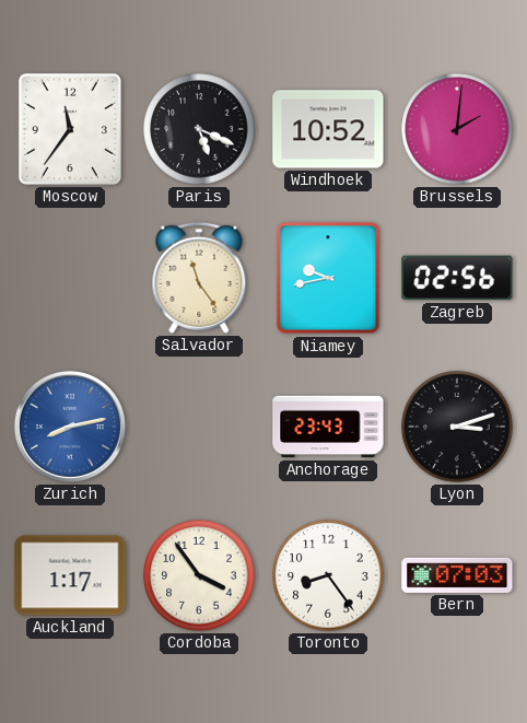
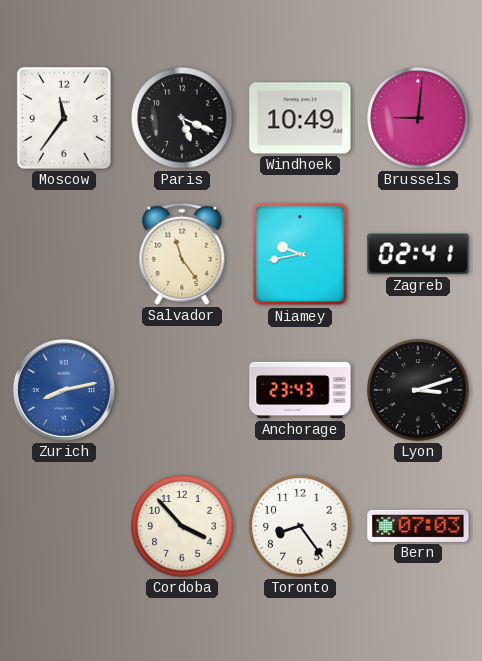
Windhoek: 10:52 -> 10:49 (300, 118)
Brussels: 2:01 -> 9:01 (418, 118)
Zagreb: 02:56 -> 02:41 (418, 254)
Auckland: 1:17 -> none (70, 575)
Cordoba: 3:54 -> 3:53 (182, 526)
